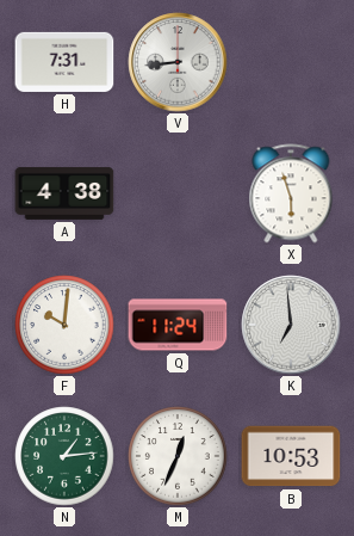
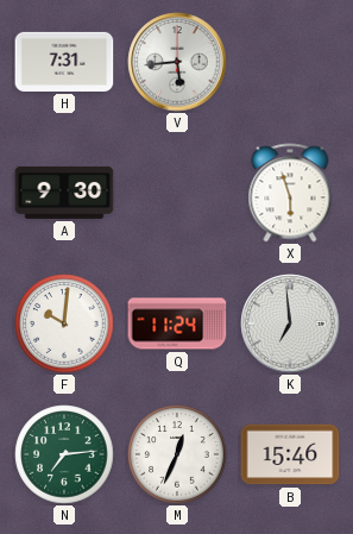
V: 8:44 -> 5:44 (177, 62)
A: 4:38 -> 9:30 (64, 193)
N: 1:14 -> 7:14 (64, 454)
B: 10:53 -> 15:46 (290, 454)
